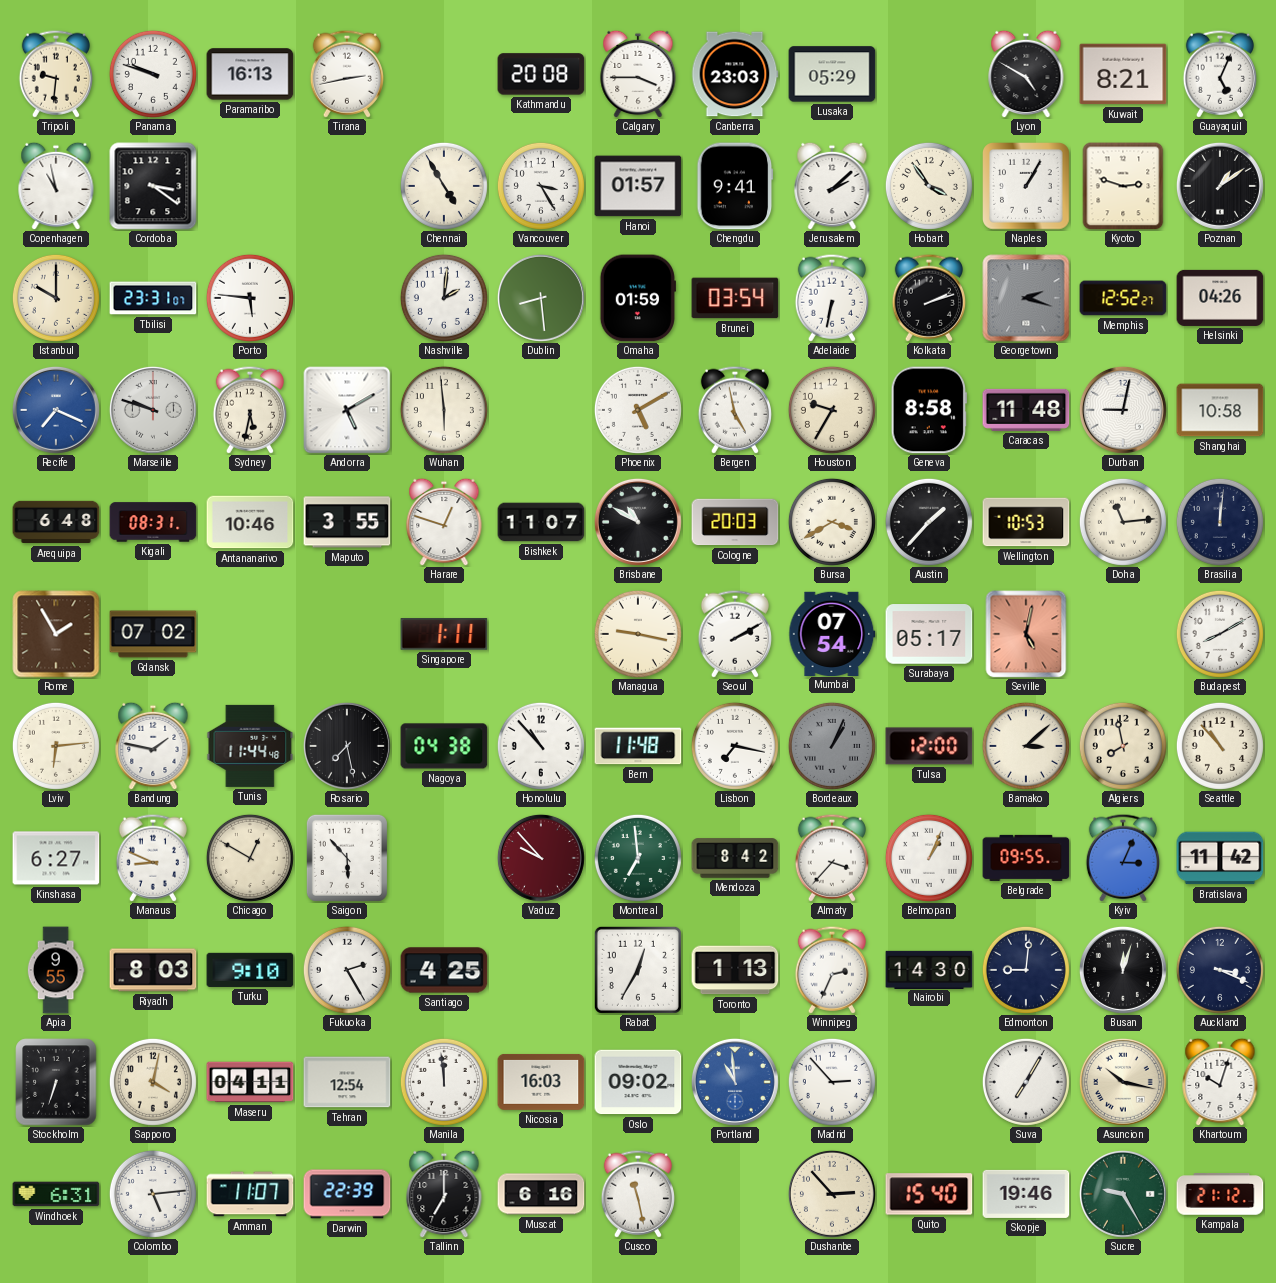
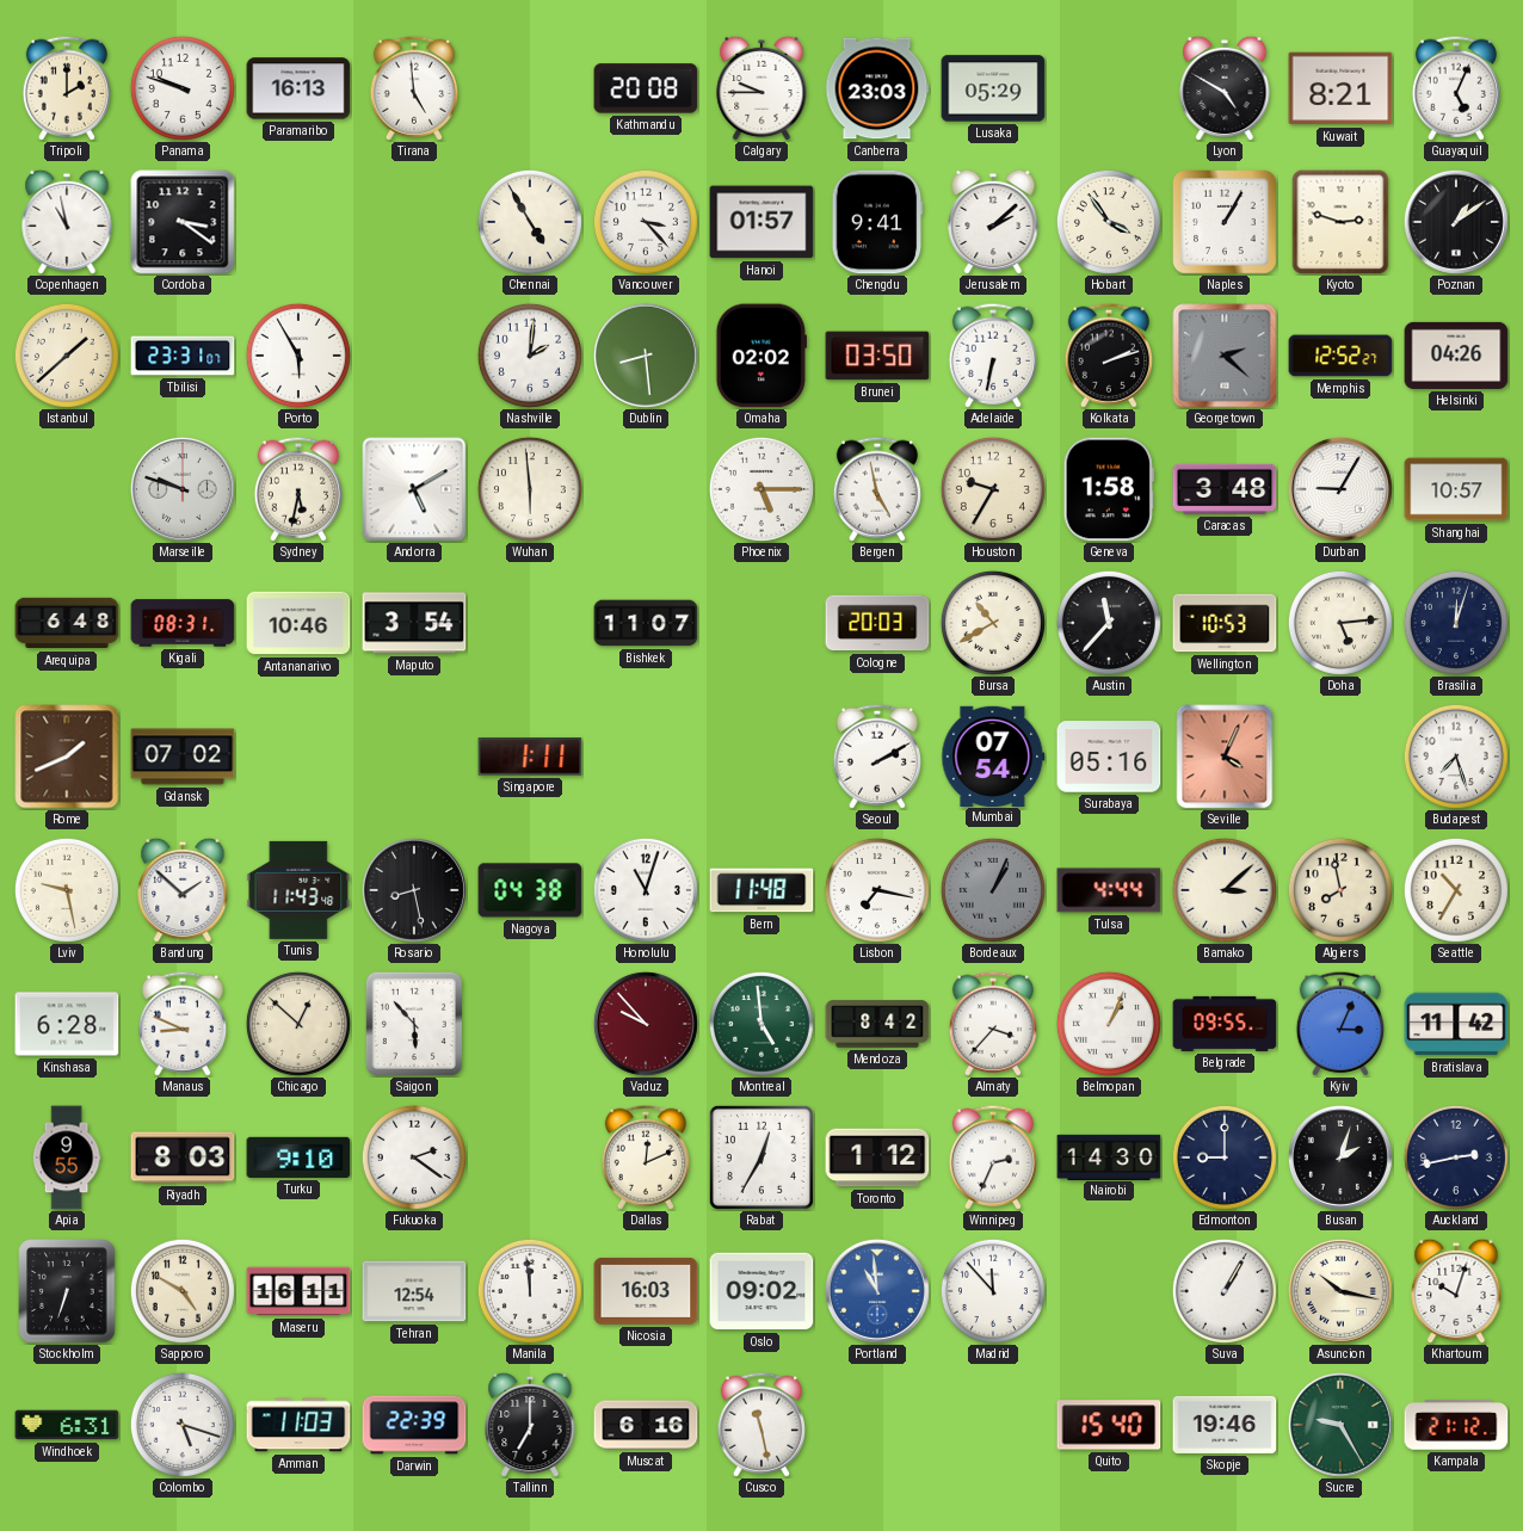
Tripoli: 9:31 -> 2:00 (66, 88)
Tirana: 2:43 -> 4:59 (413, 88)
Calgary: 3:45 -> 9:45 (761, 88)
Vancouver: 3:25 -> 3:23 (646, 222)
Istanbul: 10:00 -> 1:38 (67, 356)
Porto: 5:46 -> 5:55 (298, 356)
Omaha: 01:59 -> 02:02 (761, 356)
Brunei: 03:54 -> 03:50 (877, 356)
Georgetown: 2:18 -> 2:22 (1225, 356)
Recife: 7:19 -> none (56, 410)
Phoenix: 5:10 -> 5:15 (761, 489)
Geneva: 8:58 -> 1:58 (1109, 489)
Caracas: 11:48 -> 3:48 (1225, 489)
Durban: 9:02 -> 9:05 (1340, 489)
Shanghai: 10:58 -> 10:57 (1456, 489)
Maputo: 3:55 -> 3:54 (414, 623)
Harare: 12:48 -> none (444, 522)
Brisbane: 10:50 -> none (638, 522)
Bursa: 3:40 -> 10:40 (993, 623)
Austin: 1:37 -> 11:37 (1109, 623)
Doha: 11:14 -> 5:14 (1340, 623)
Brasilia: 12:01 -> 12:03 (1456, 623)
Rome: 1:55 -> 1:41 (67, 757)
Managua: 9:17 -> none (638, 634)
Surabaya: 05:17 -> 05:16 (1109, 757)
Seville: 5:02 -> 4:04 (1225, 757)
Budapest: 8:10 -> 7:27 (1456, 757)
Lviv: 6:14 -> 9:28 (67, 890)
Bandung: 1:47 -> 1:52 (183, 890)
Tunis: 11:44 -> 11:43 (298, 890)
Rosario: 7:28 -> 8:28 (414, 890)
Honolulu: 10:53 -> 11:03 (646, 890)
Tulsa: 12:00 -> 4:44 (1109, 890)
Seattle: 10:53 -> 10:35 (1456, 890)
Kinshasa: 6:27 -> 6:28 (67, 1024)
Chicago: 12:50 -> 12:52 (298, 1024)
Montreal: 6:59 -> 4:59 (761, 1024)
Fukuoka: 2:25 -> 2:21 (414, 1157)
Santiago: 4:25 -> none (444, 970)
Dallas: none -> 12:11 (645, 1157)
Toronto: 1:13 -> 1:12 (877, 1157)
Edmonton: 9:01 -> 9:00 (1225, 1157)
Busan: 12:03 -> 2:03 (1340, 1157)
Auckland: 3:19 -> 2:43 (1456, 1157)
Sapporo: 4:02 -> 4:50 (183, 1291)
Maseru: 04:11 -> 16:11 (298, 1291)
Madrid: 2:53 -> 11:53 (993, 1291)
Suva: 7:05 -> 1:05 (1225, 1291)
Colombo: 5:14 -> 5:18 (183, 1425)
Amman: 11:07 -> 11:03 (298, 1425)
Dushanbe: 2:53 -> none (832, 1194)
